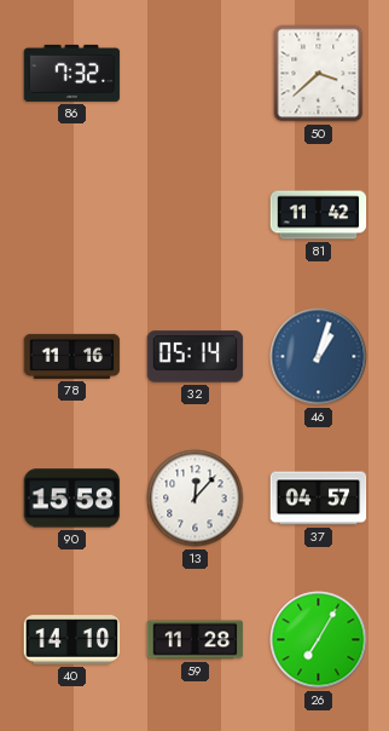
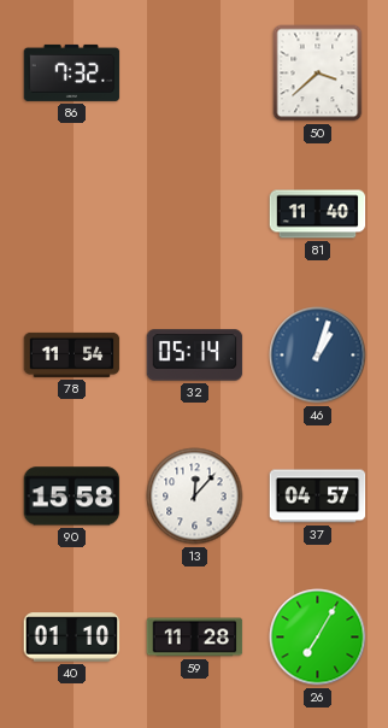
81: 11:42 -> 11:40 (318, 215)
78: 11:16 -> 11:54 (72, 354)
40: 14:10 -> 01:10 (72, 638)
